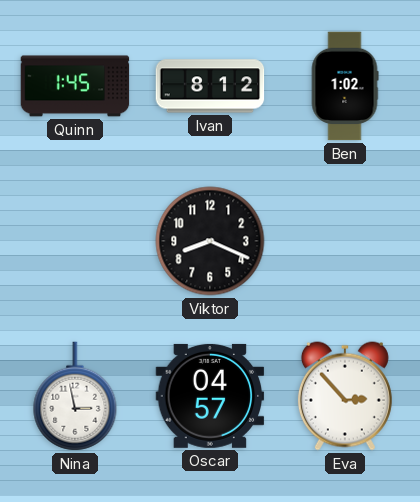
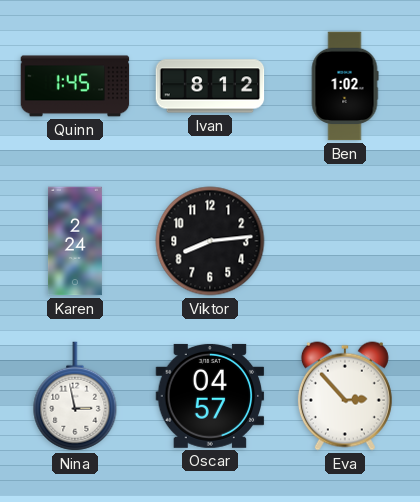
Karen: none -> 2:24 (75, 241)
Viktor: 8:19 -> 8:14 (210, 241)
